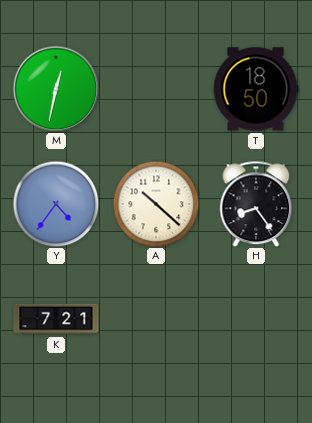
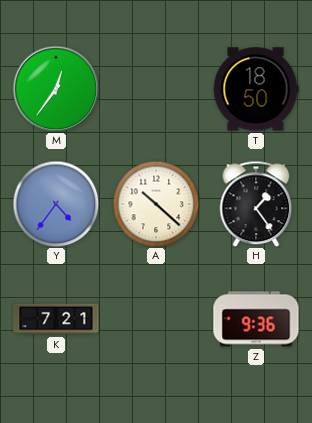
M: 12:32 -> 12:36 (56, 89)
H: 8:24 -> 1:24 (256, 204)
Z: none -> 9:36 (256, 319)
